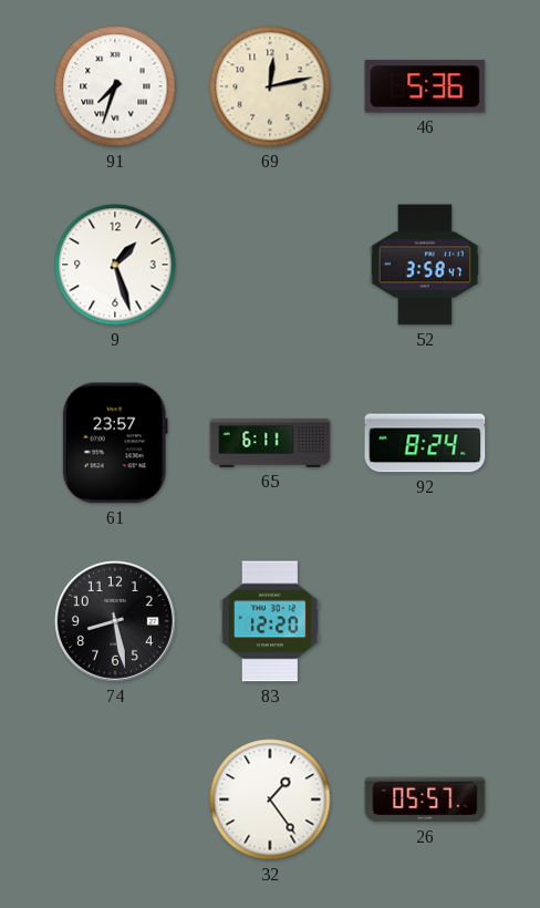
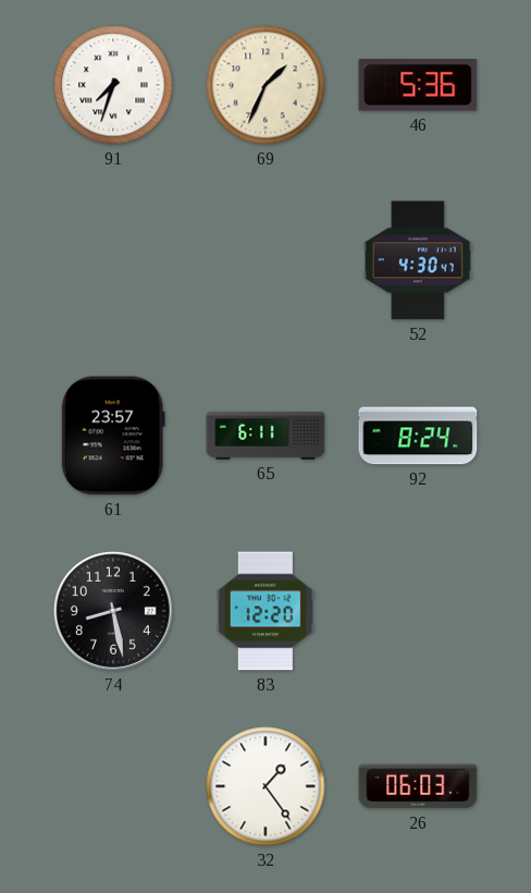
69: 12:13 -> 1:34 (265, 85)
9: 1:27 -> none (115, 265)
52: 3:58 -> 4:30 (418, 260)
26: 05:57 -> 06:03 (418, 786)
